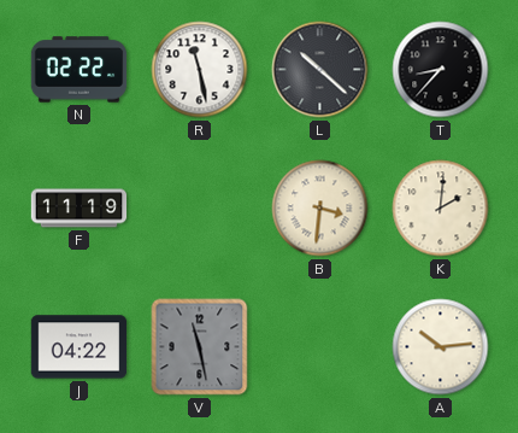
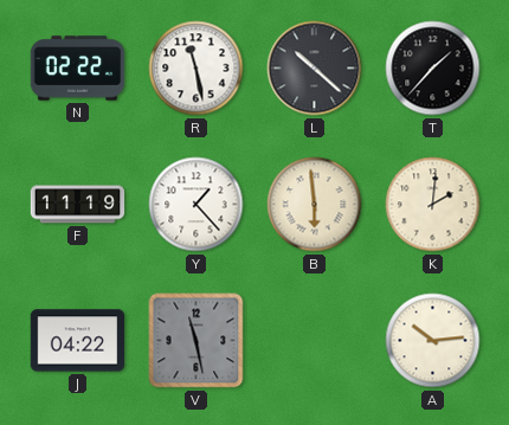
T: 8:37 -> 1:37 (433, 69)
Y: none -> 1:23 (196, 205)
B: 3:31 -> 5:59 (315, 205)
